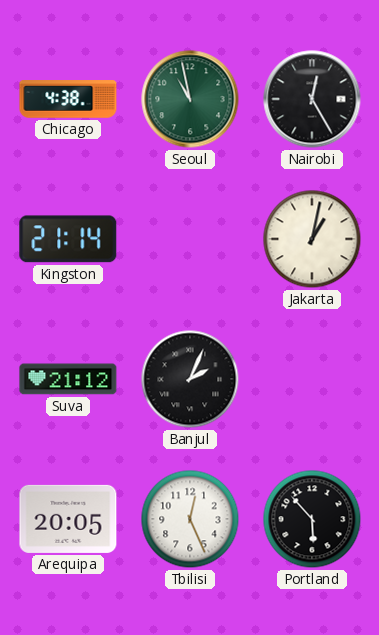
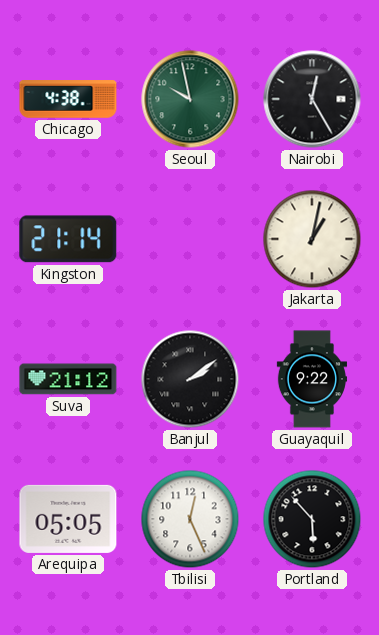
Seoul: 10:58 -> 9:58 (190, 99)
Banjul: 2:04 -> 2:09 (190, 379)
Guayaquil: none -> 9:22 (311, 379)
Arequipa: 20:05 -> 05:05 (68, 519)
